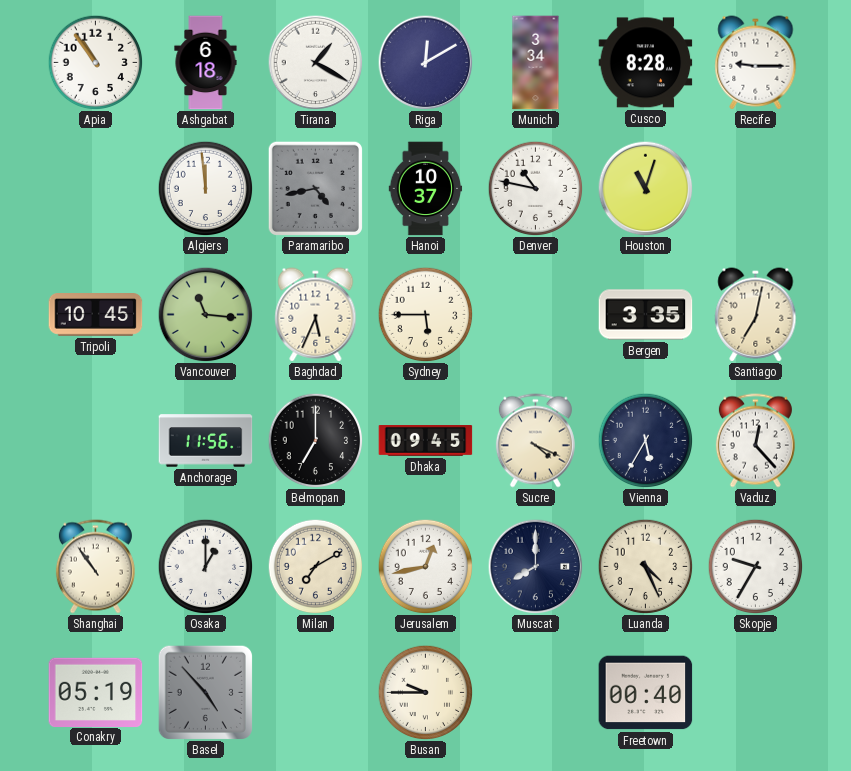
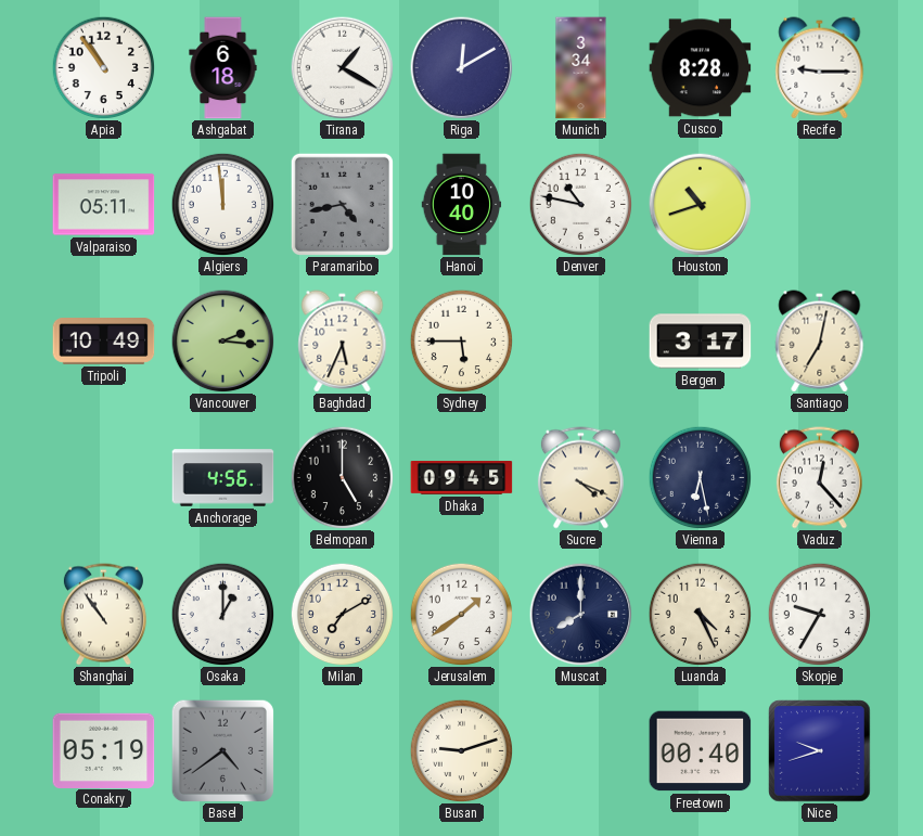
Valparaiso: none -> 05:11 (104, 205)
Hanoi: 10:37 -> 10:40 (462, 205)
Houston: 11:03 -> 10:42 (700, 204)
Tripoli: 10:45 -> 10:49 (104, 342)
Vancouver: 11:16 -> 2:16 (222, 340)
Bergen: 3:35 -> 3:17 (701, 342)
Anchorage: 11:56 -> 4:56 (223, 478)
Belmopan: 7:00 -> 5:00 (342, 477)
Vienna: 5:35 -> 6:28 (700, 477)
Jerusalem: 12:43 -> 1:39 (461, 614)
Basel: 4:53 -> 4:39 (222, 750)
Busan: 9:45 -> 9:12 (461, 750)
Nice: none -> 9:42 (820, 751)
